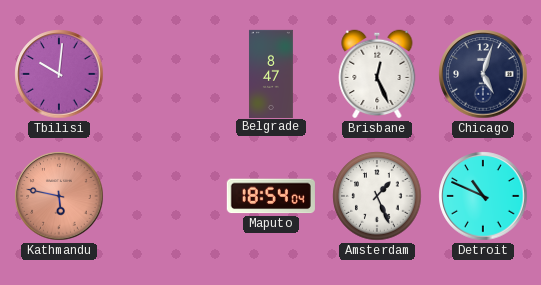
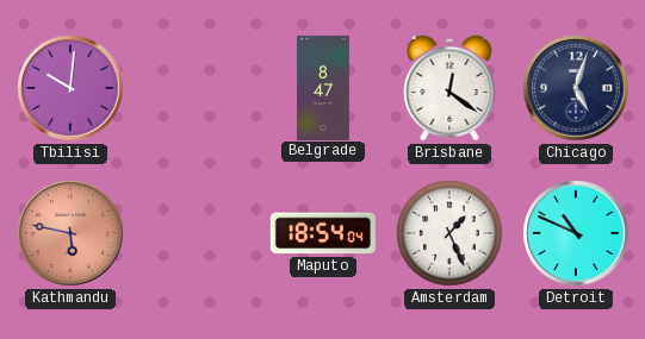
Brisbane: 12:26 -> 12:21 (449, 88)
